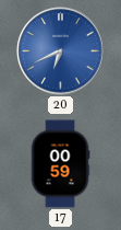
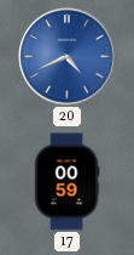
20: 6:41 -> 4:41 (68, 57)
